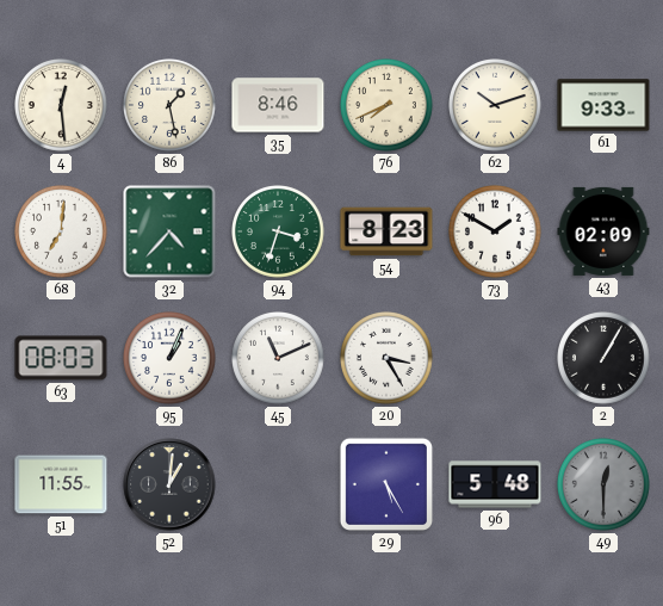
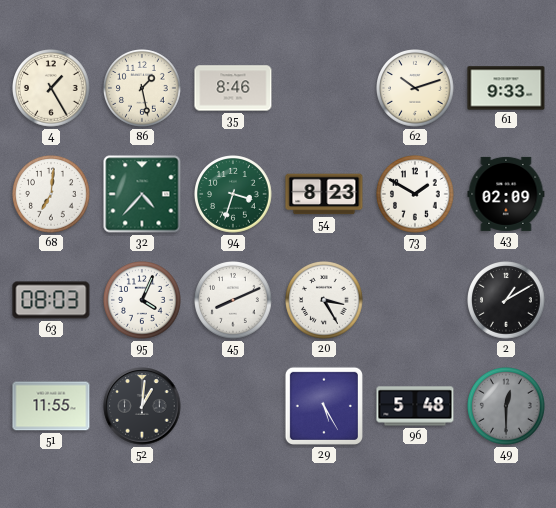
4: 12:29 -> 1:25 (52, 89)
76: 7:41 -> none (388, 106)
95: 1:04 -> 4:04 (143, 301)
45: 11:11 -> 8:11 (234, 301)
2: 1:05 -> 1:10 (507, 301)
